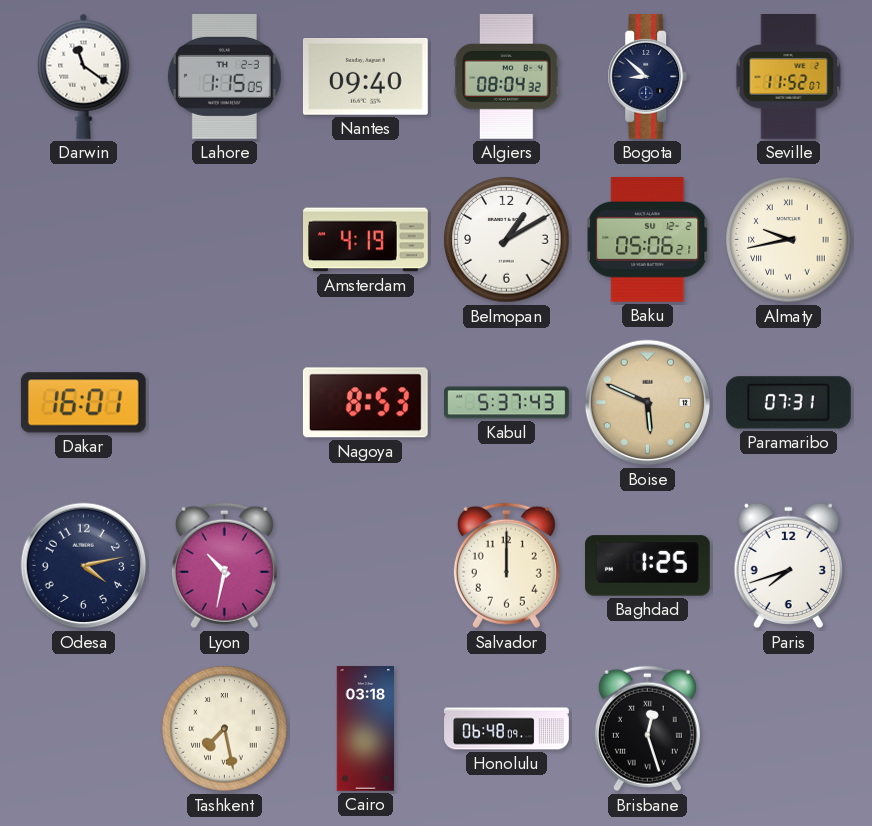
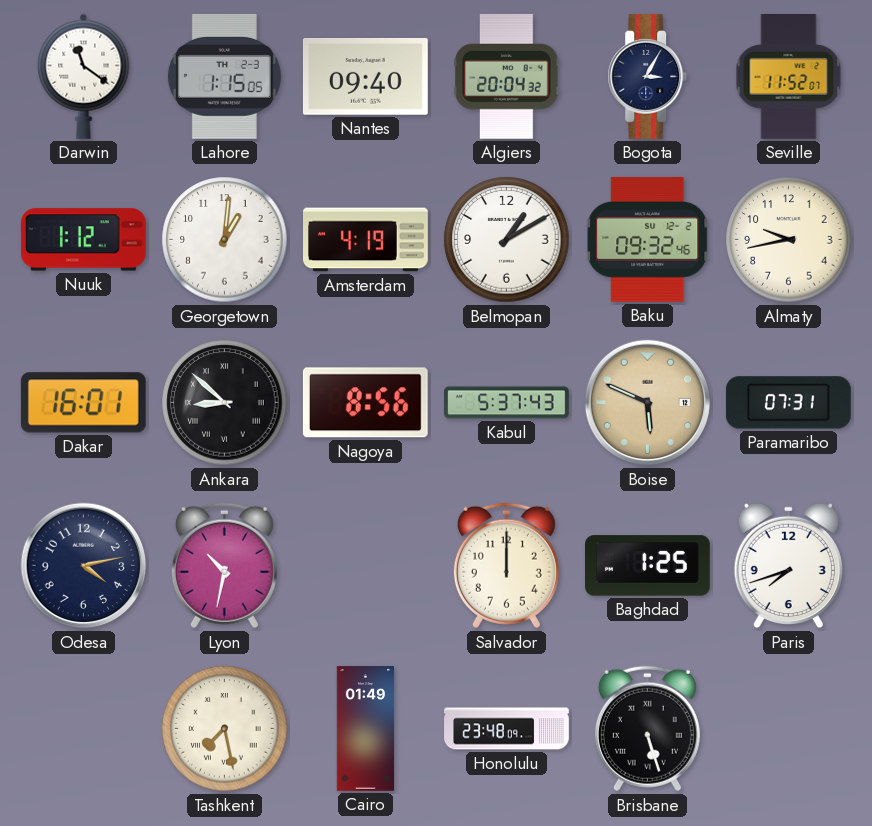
Algiers: 08:04 -> 20:04 (507, 76)
Bogota: 8:52 -> 3:05 (648, 77)
Nuuk: none -> 1:12 (83, 240)
Georgetown: none -> 1:01 (225, 240)
Baku: 05:06 -> 09:32 (648, 239)
Almaty numerals: Roman -> Arabic (789, 240)
Ankara: none -> 8:52 (225, 403)
Nagoya: 8:53 -> 8:56 (365, 403)
Cairo: 03:18 -> 01:49 (366, 729)
Honolulu: 06:48 -> 23:48 (507, 729)
Brisbane: 12:27 -> 5:27 (647, 729)
